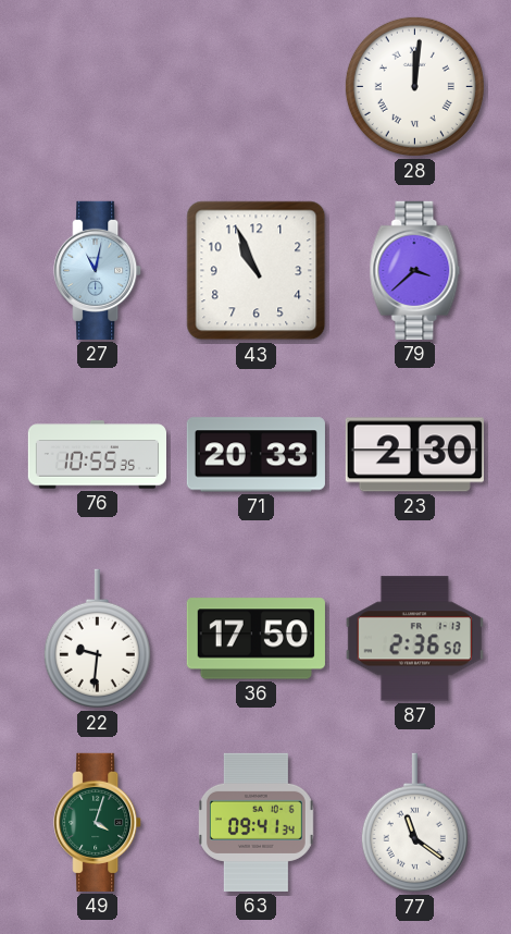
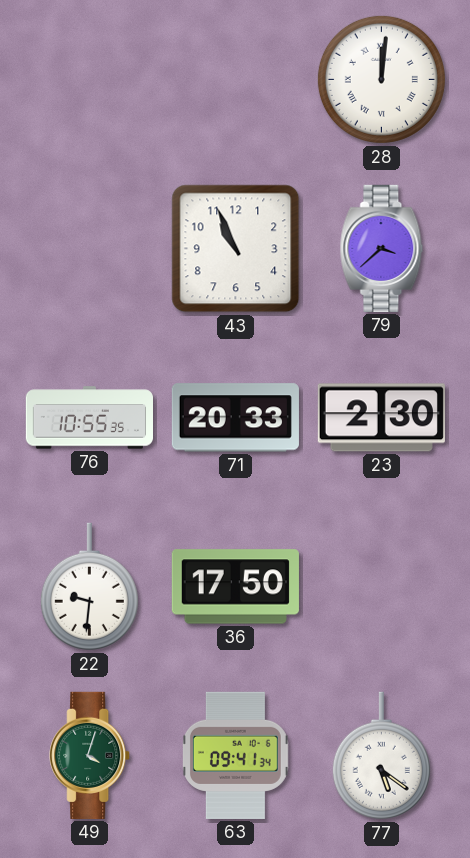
27: 11:02 -> none (98, 270)
87: 2:36 -> none (414, 639)
77: 11:21 -> 5:21 (381, 756)
